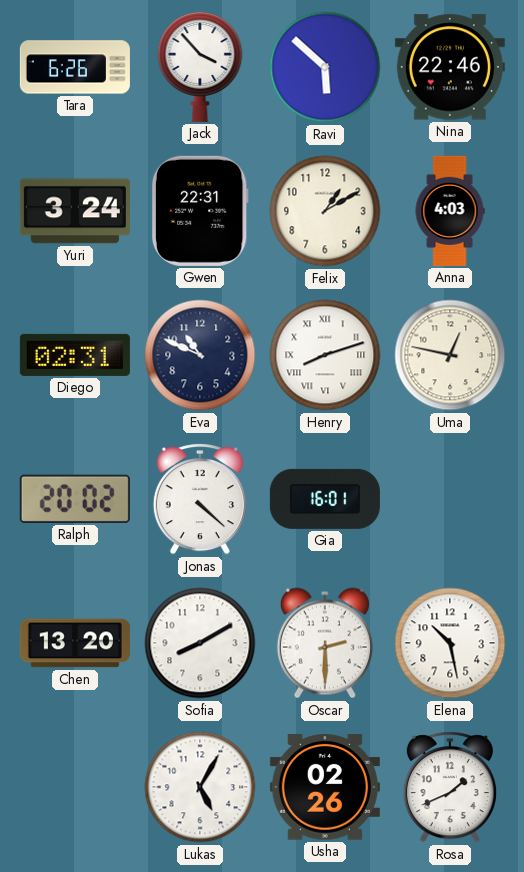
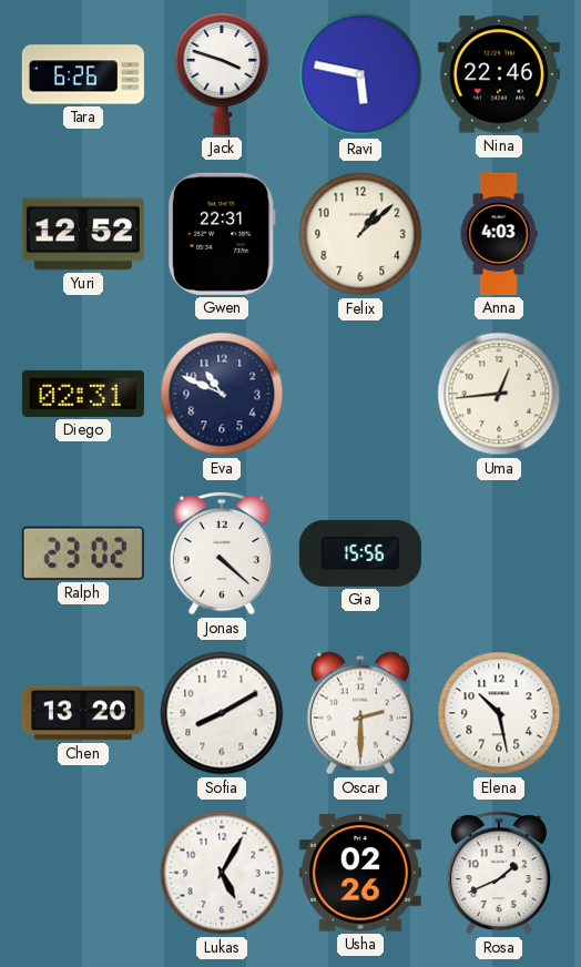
Jack: 3:53 -> 3:48 (222, 74)
Ravi: 5:52 -> 5:47 (360, 74)
Yuri: 3:24 -> 12:52 (83, 234)
Felix: 1:10 -> 1:08 (360, 234)
Henry: 8:12 -> none (325, 355)
Uma: 12:47 -> 12:44 (499, 394)
Ralph: 20:02 -> 23:02 (83, 553)
Gia: 16:01 -> 15:56 (360, 553)
